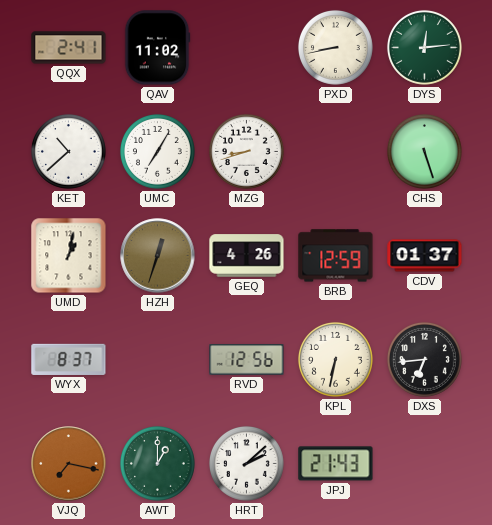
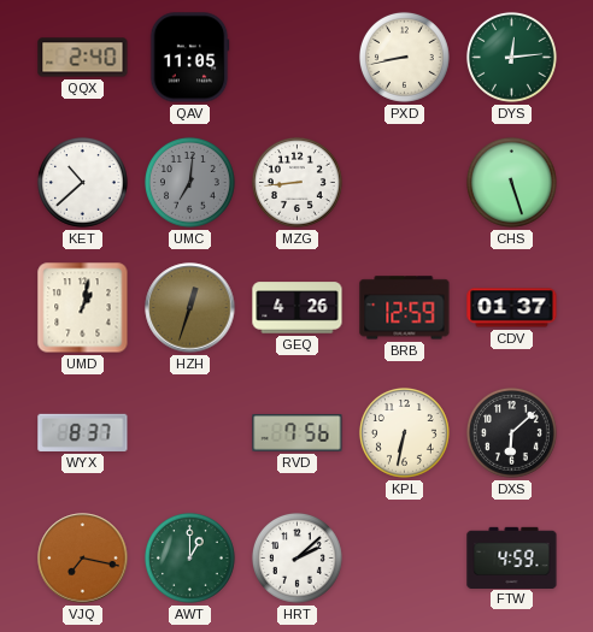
QQX: 2:41 -> 2:40 (83, 58)
QAV: 11:02 -> 11:05 (189, 58)
UMC: 7:05 -> 7:01 (189, 182)
UMC dial: white -> grey (189, 182)
MZG: 8:42 -> 8:44 (296, 182)
RVD: 12:56 -> 7:56 (298, 433)
DXS: 6:44 -> 6:08 (511, 432)
JPJ: 21:43 -> none (336, 464)
FTW: none -> 4:59 (512, 557)
